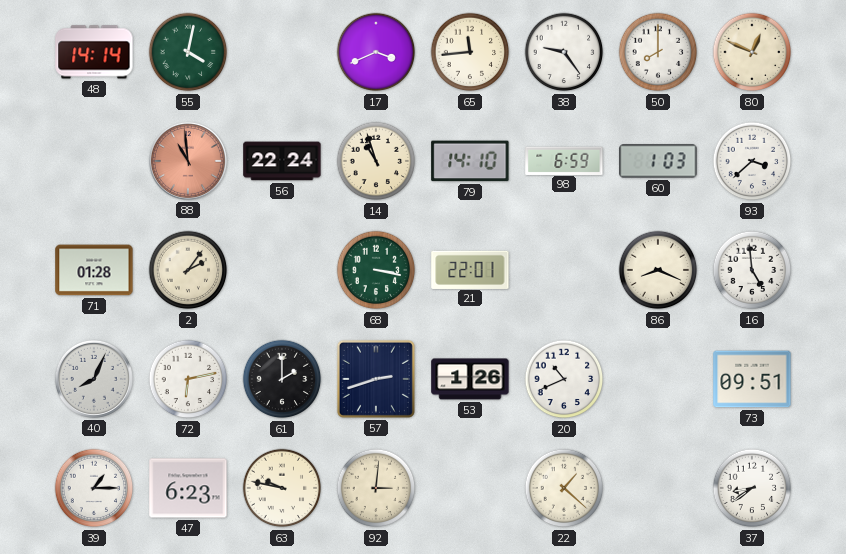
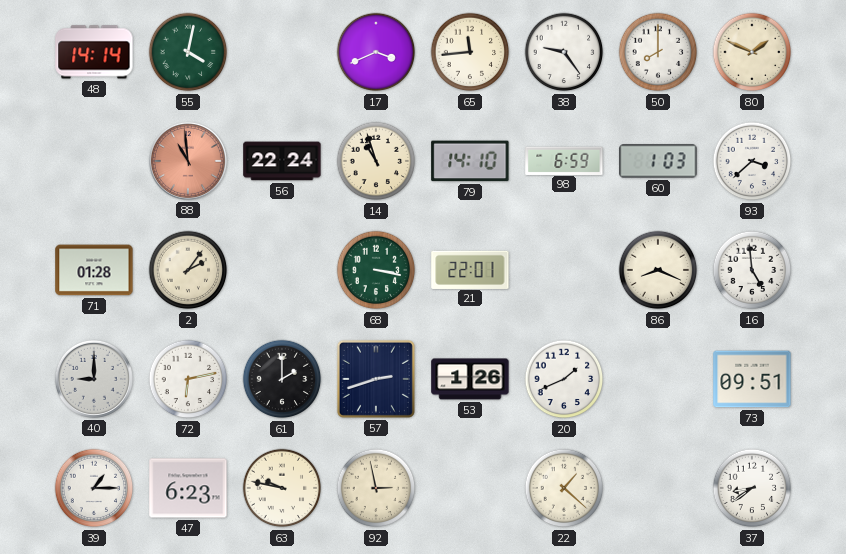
80: 12:49 -> 1:49 (752, 52)
40: 8:04 -> 9:00 (94, 379)
20: 10:41 -> 1:41 (564, 379)
92: 3:01 -> 2:58 (376, 488)
